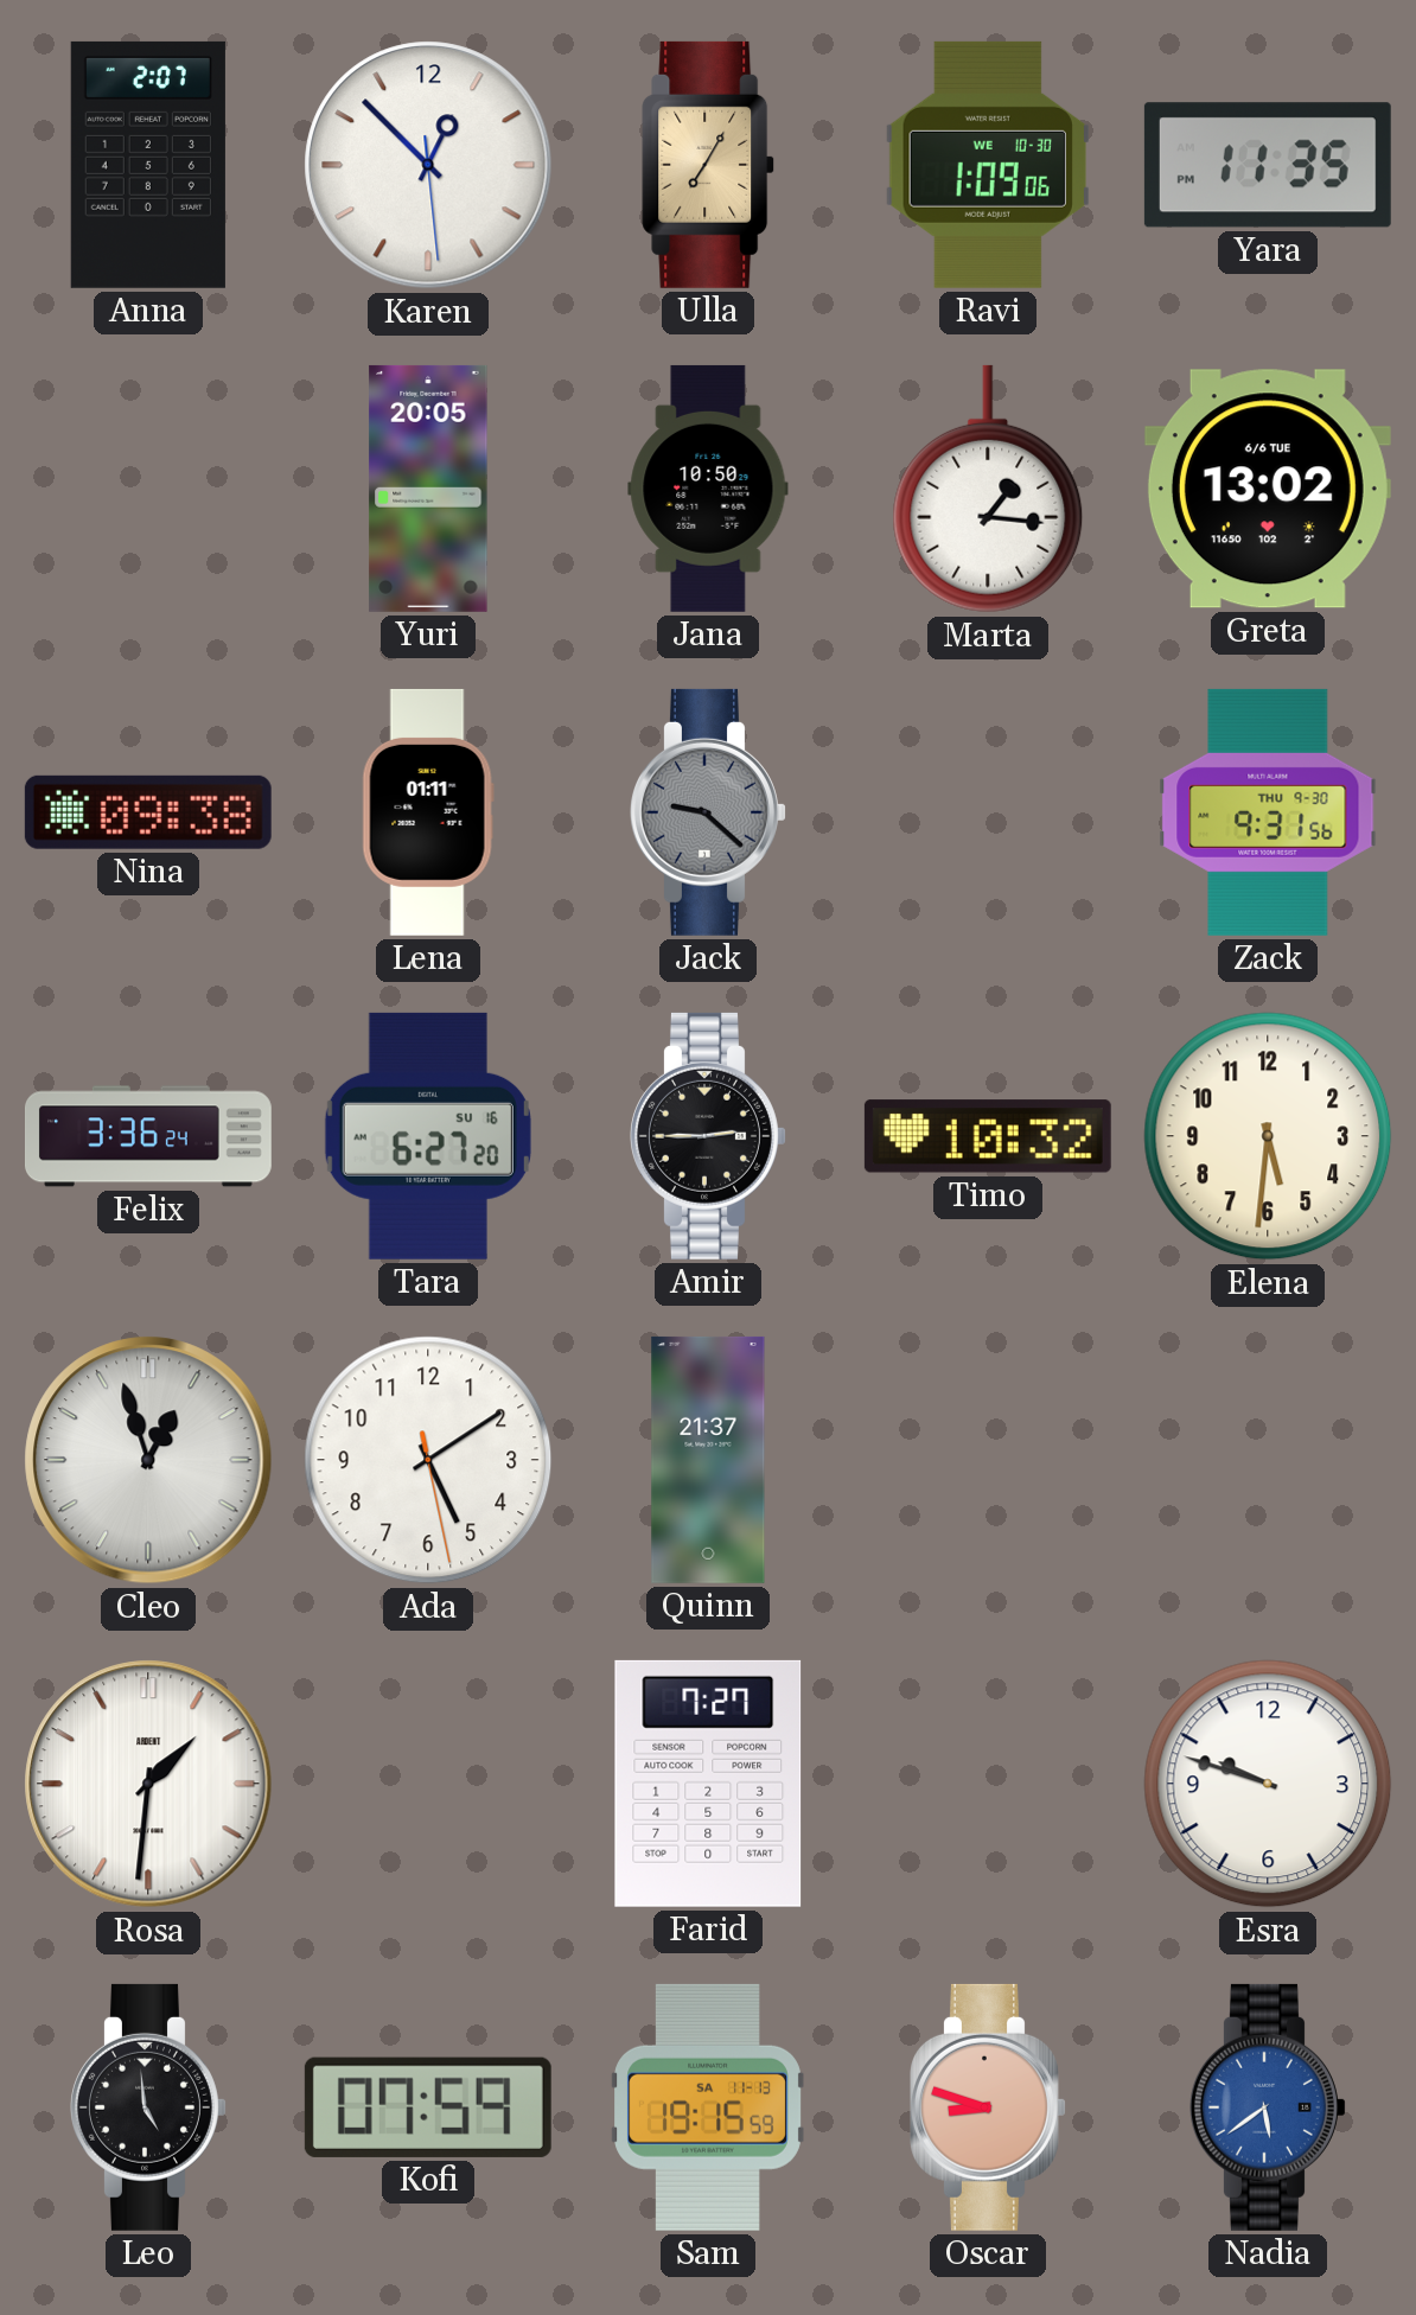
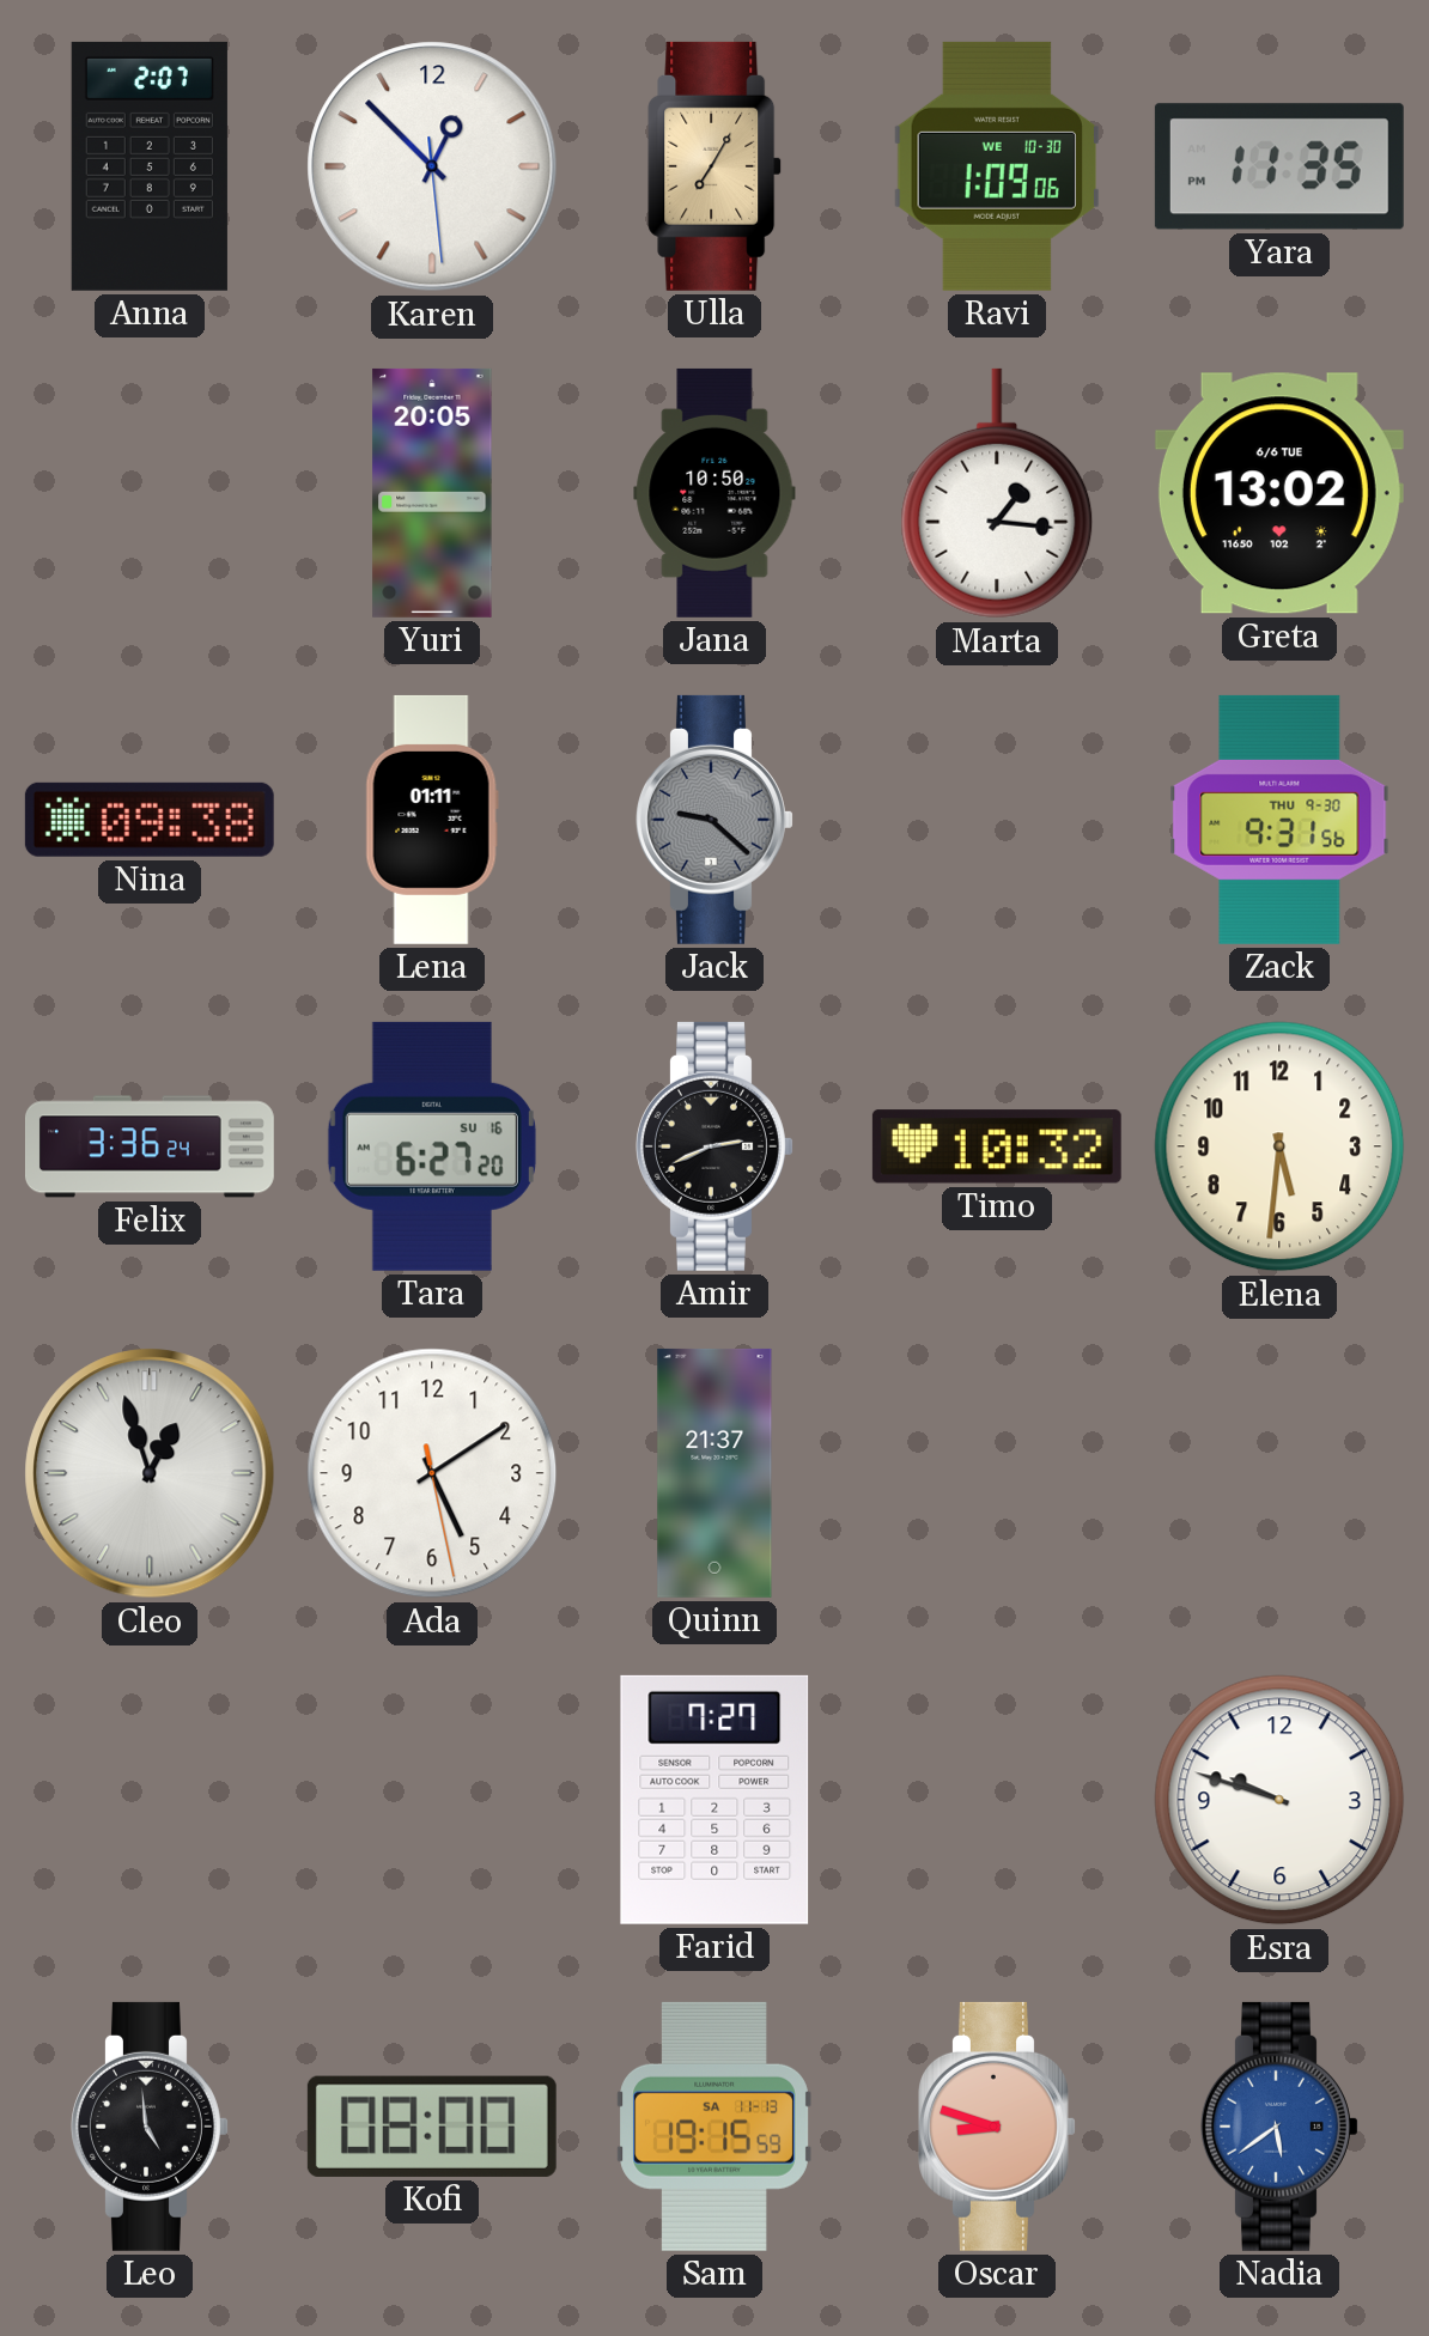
Amir: 2:45 -> 2:41 (716, 1146)
Rosa: 1:31 -> none (148, 1784)
Kofi: 07:59 -> 08:00 (432, 2127)
